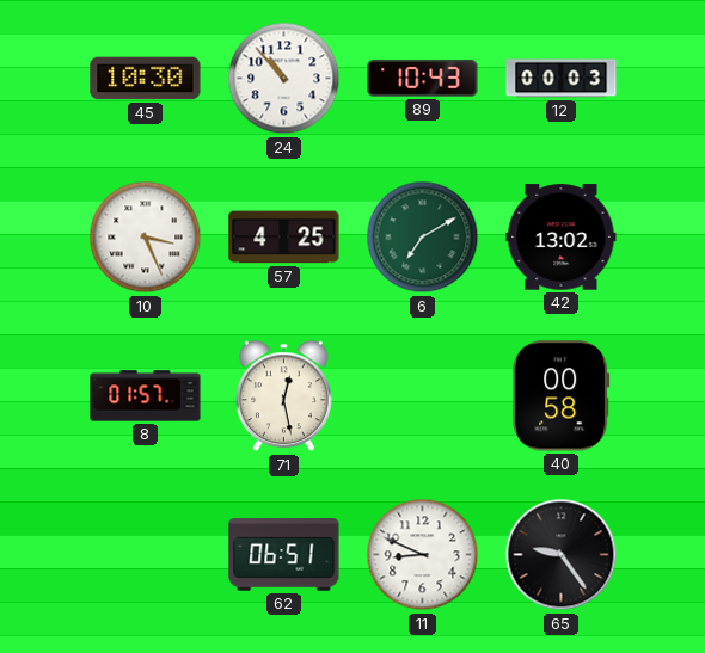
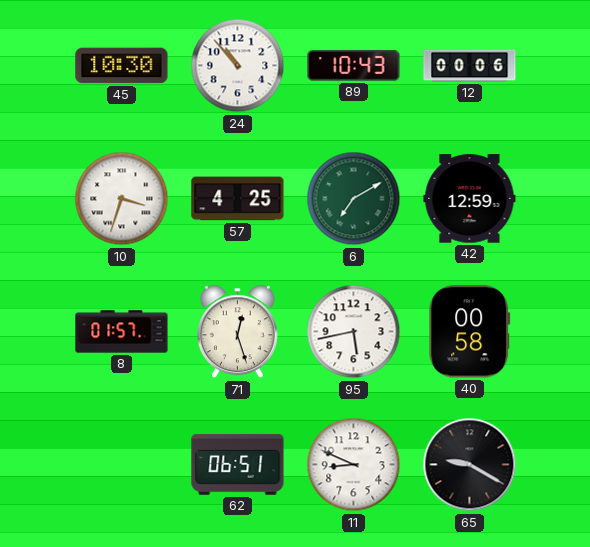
12: 00:03 -> 00:06 (470, 66)
10: 3:26 -> 3:33 (122, 199)
42: 13:02 -> 12:59 (470, 199)
71: 12:28 -> 12:27 (237, 332)
95: none -> 5:43 (354, 332)
65: 9:24 -> 9:20 (470, 465)
